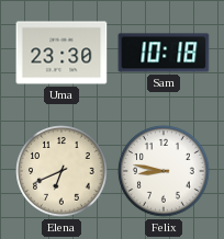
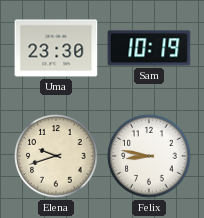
Sam: 10:18 -> 10:19 (149, 48)
Elena: 6:41 -> 9:42 (56, 156)
